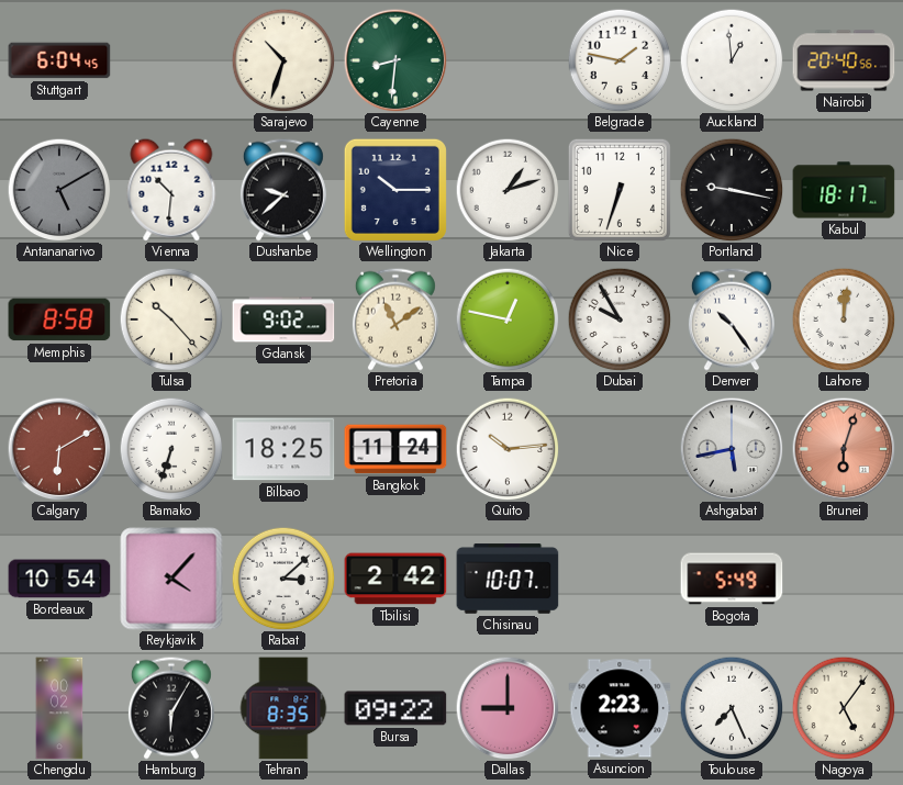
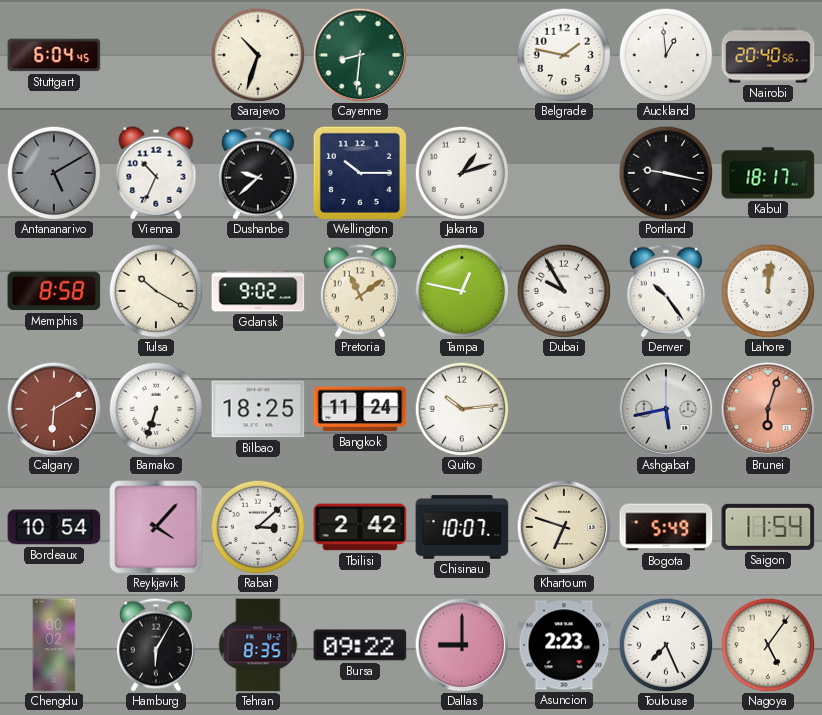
Vienna: 10:31 -> 10:34 (156, 173)
Nice: 6:33 -> none (620, 190)
Tulsa: 10:23 -> 10:20 (156, 291)
Khartoum: none -> 6:48 (564, 527)
Saigon: none -> 11:54 (768, 527)
